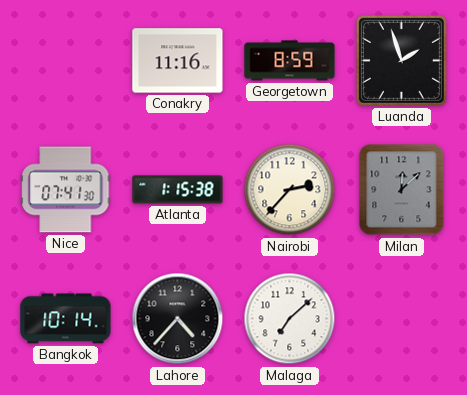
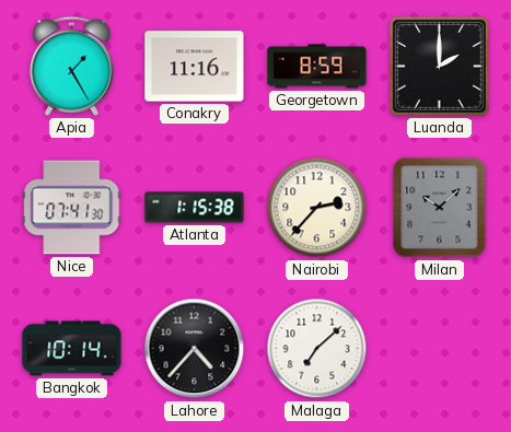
Apia: none -> 1:25 (71, 66)
Luanda: 1:57 -> 2:00 (439, 66)
Milan: 12:08 -> 10:08 (440, 208)
